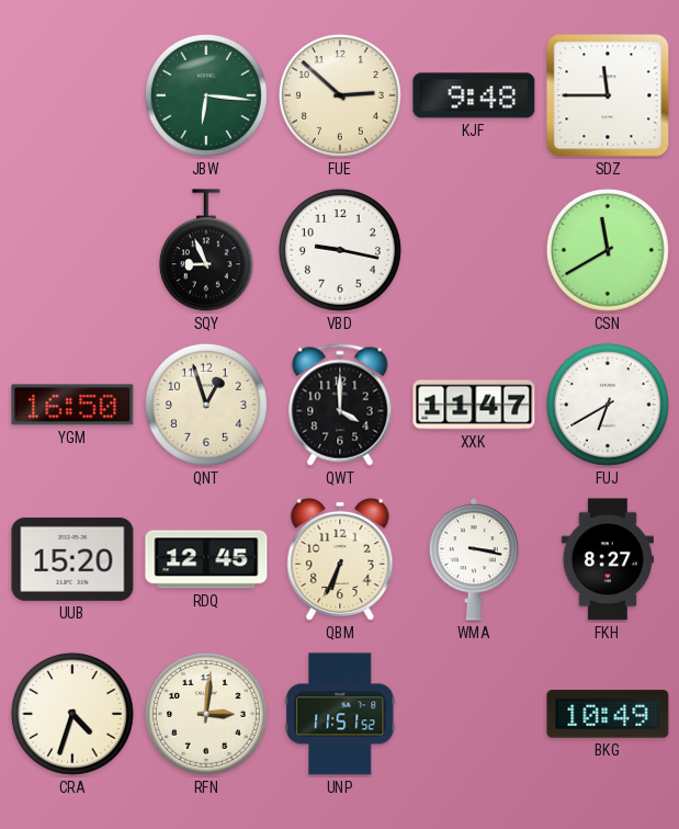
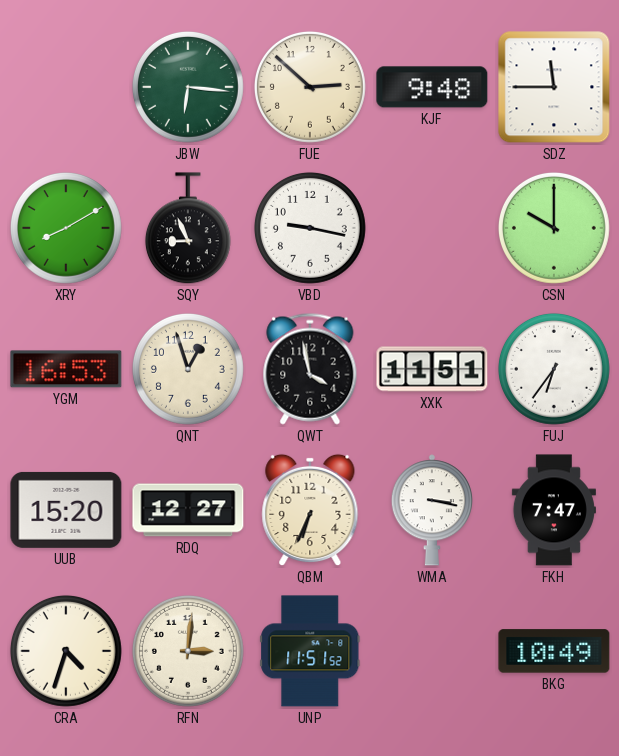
XRY: none -> 8:10 (66, 228)
CSN: 11:40 -> 10:00 (554, 228)
YGM: 16:50 -> 16:53 (66, 369)
QWT: 4:00 -> 3:58 (310, 369)
XXK: 11:47 -> 11:51 (432, 369)
FUJ: 6:40 -> 6:36 (554, 369)
RDQ: 12:45 -> 12:27 (188, 510)
FKH: 8:27 -> 7:47 (554, 510)
